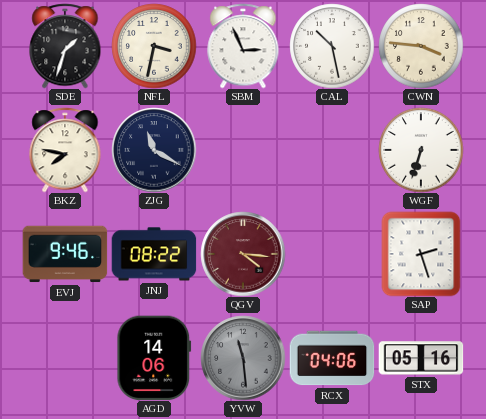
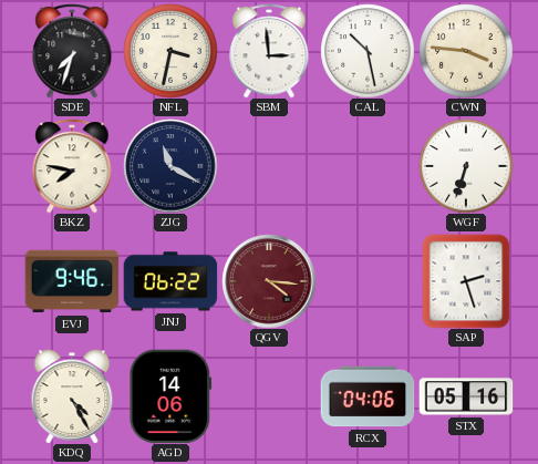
SDE: 1:33 -> 7:33 (72, 51)
SBM: 2:56 -> 2:59 (269, 51)
JNJ: 08:22 -> 06:22 (170, 281)
KDQ: none -> 4:25 (72, 396)
YVW: 11:29 -> none (243, 358)
